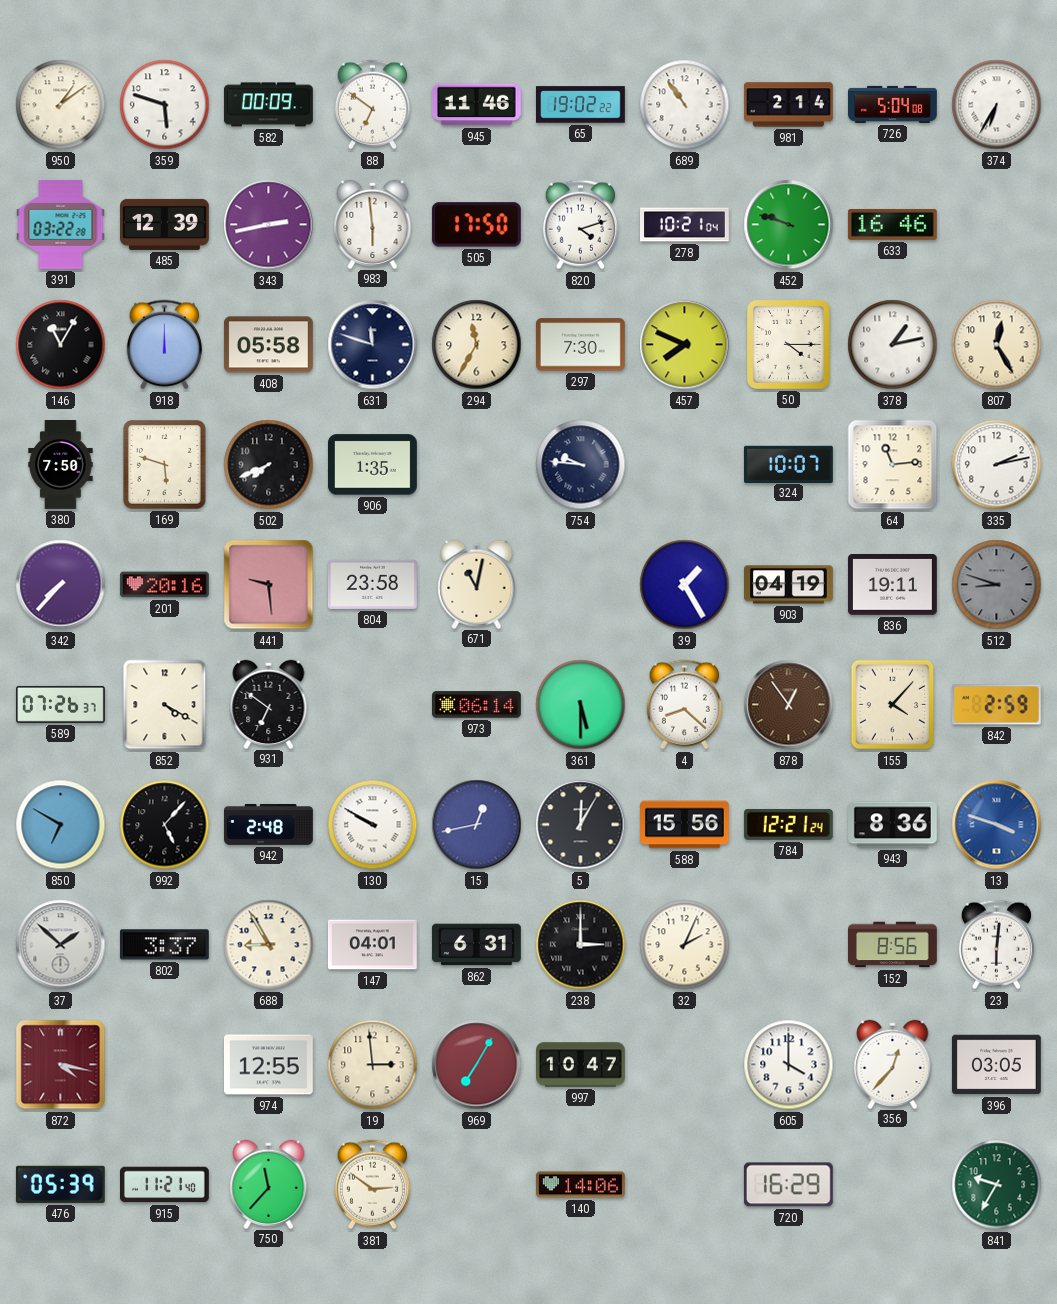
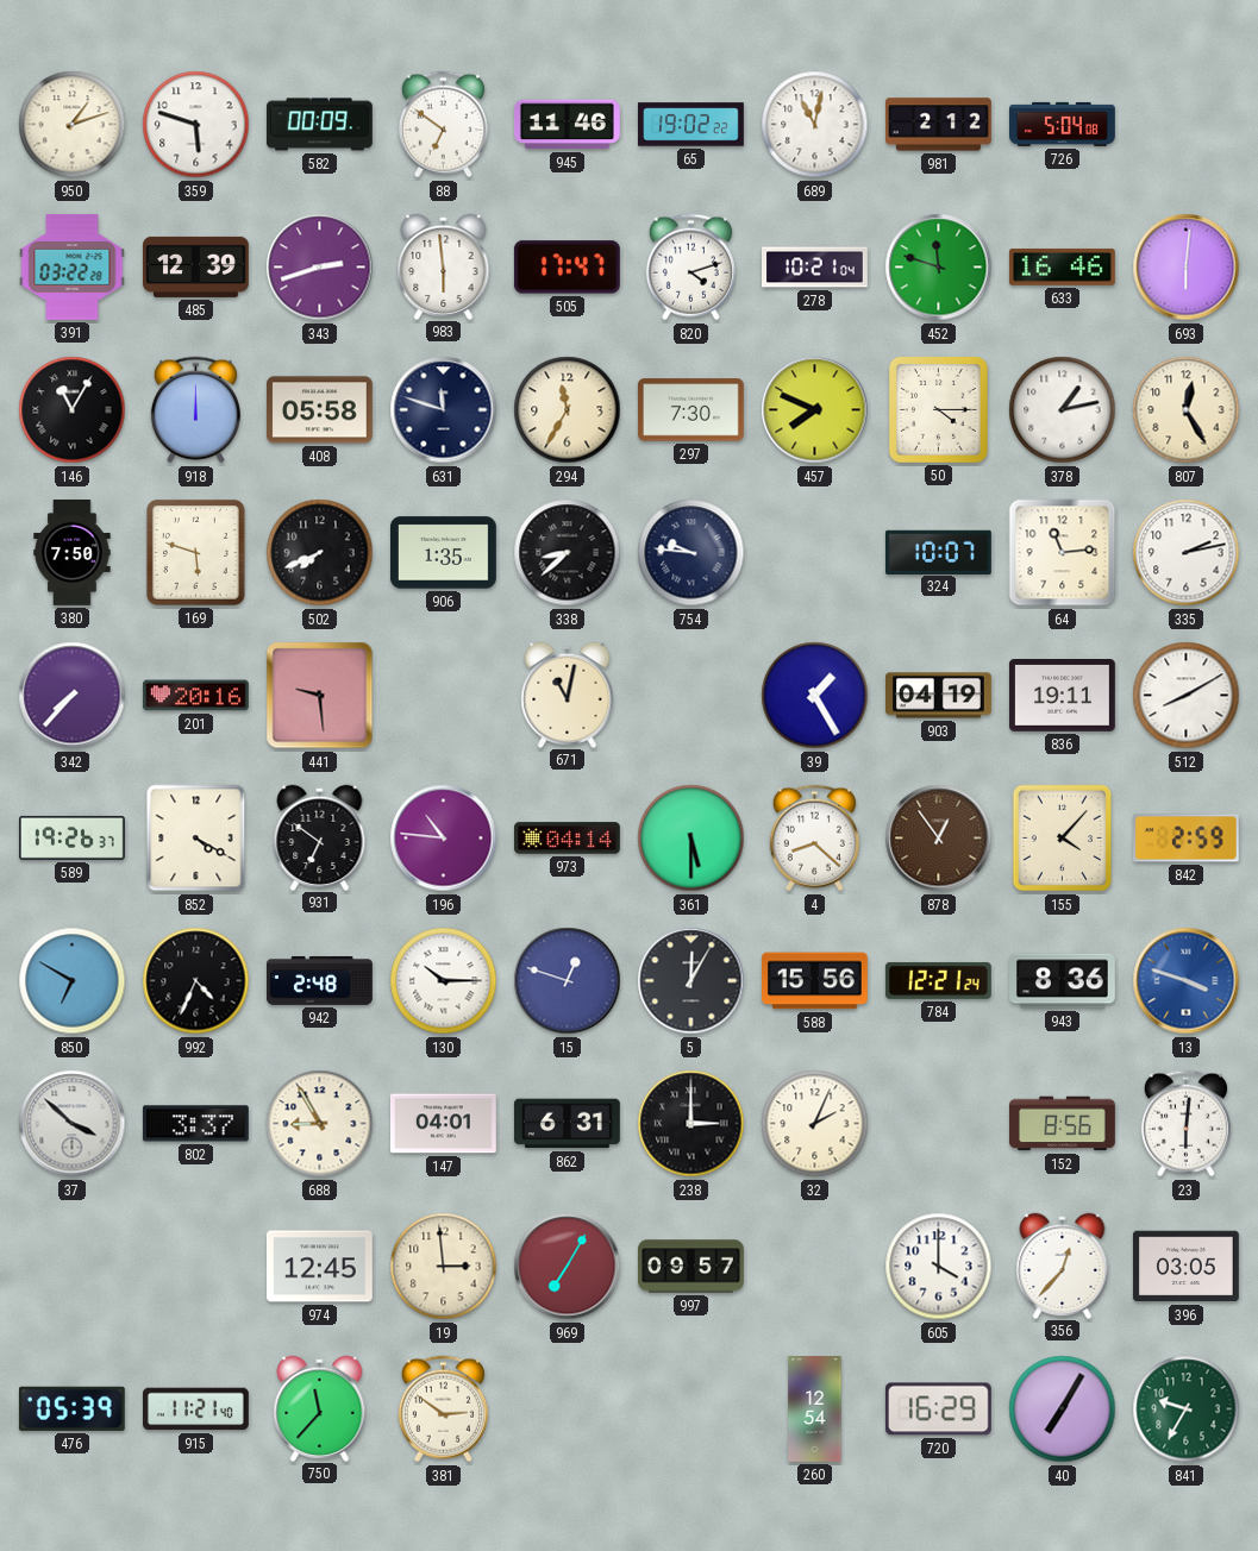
950: 1:09 -> 1:12 (73, 125)
689: 10:54 -> 11:02 (815, 125)
981: 2:14 -> 2:12 (939, 125)
374: 6:35 -> none (997, 105)
343: 2:43 -> 2:42 (320, 268)
505: 17:50 -> 17:47 (567, 268)
452: 9:48 -> 11:48 (939, 268)
693: none -> 6:01 (1187, 268)
338: none -> 8:38 (568, 553)
804: 23:58 -> none (372, 584)
512: 8:48 -> 8:10 (1187, 696)
512 dial: grey -> white (1187, 696)
589: 07:26 -> 19:26 (73, 837)
196: none -> 10:46 (444, 839)
973: 06:14 -> 04:14 (568, 839)
992: 5:07 -> 4:34 (196, 981)
130: 9:50 -> 10:15 (444, 981)
15: 12:43 -> 12:48 (568, 981)
37: 1:52 -> 3:52 (73, 1124)
872: 4:17 -> none (61, 1065)
974: 12:55 -> 12:45 (319, 1267)
997: 10:47 -> 09:57 (691, 1267)
140: 14:06 -> none (581, 1185)
260: none -> 12:54 (815, 1409)
40: none -> 7:05 (1063, 1409)
